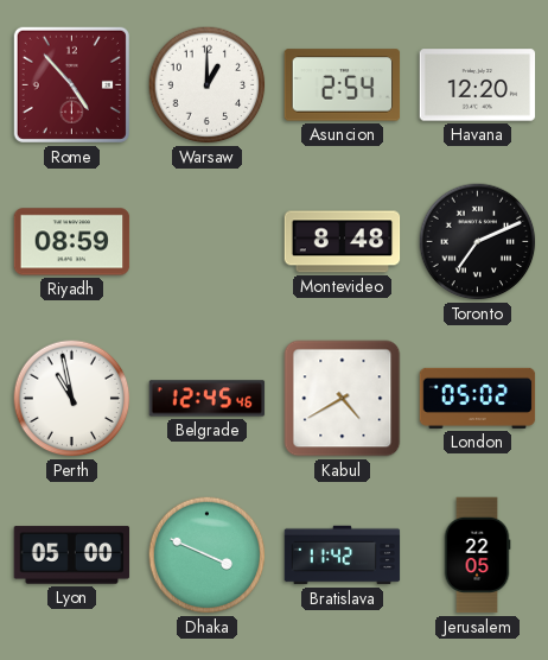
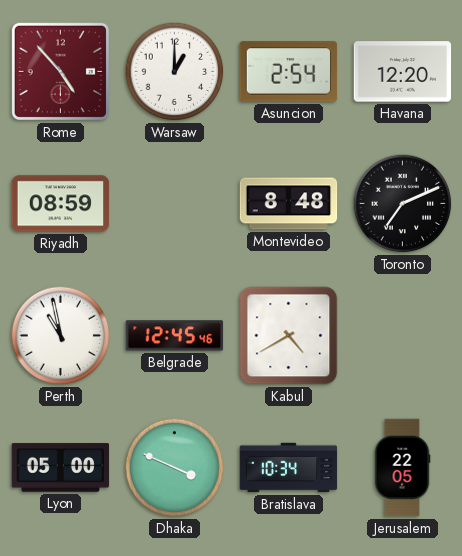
London: 05:02 -> none (478, 398)
Bratislava: 11:42 -> 10:34 (289, 468)
